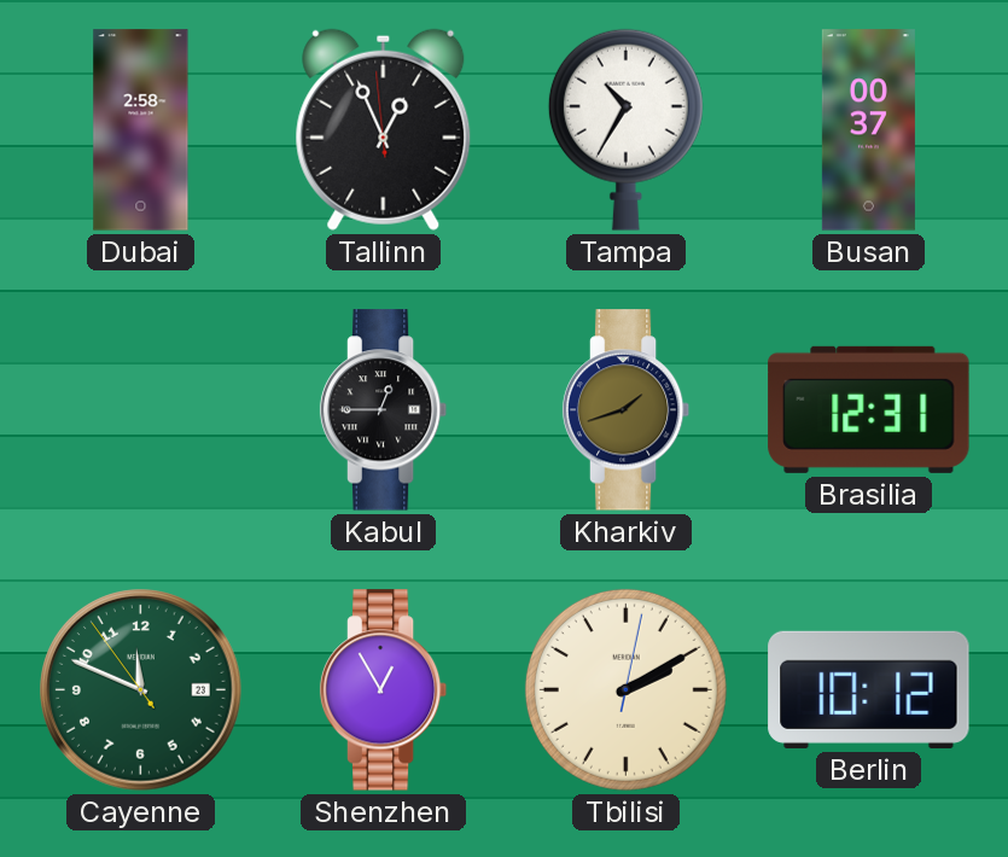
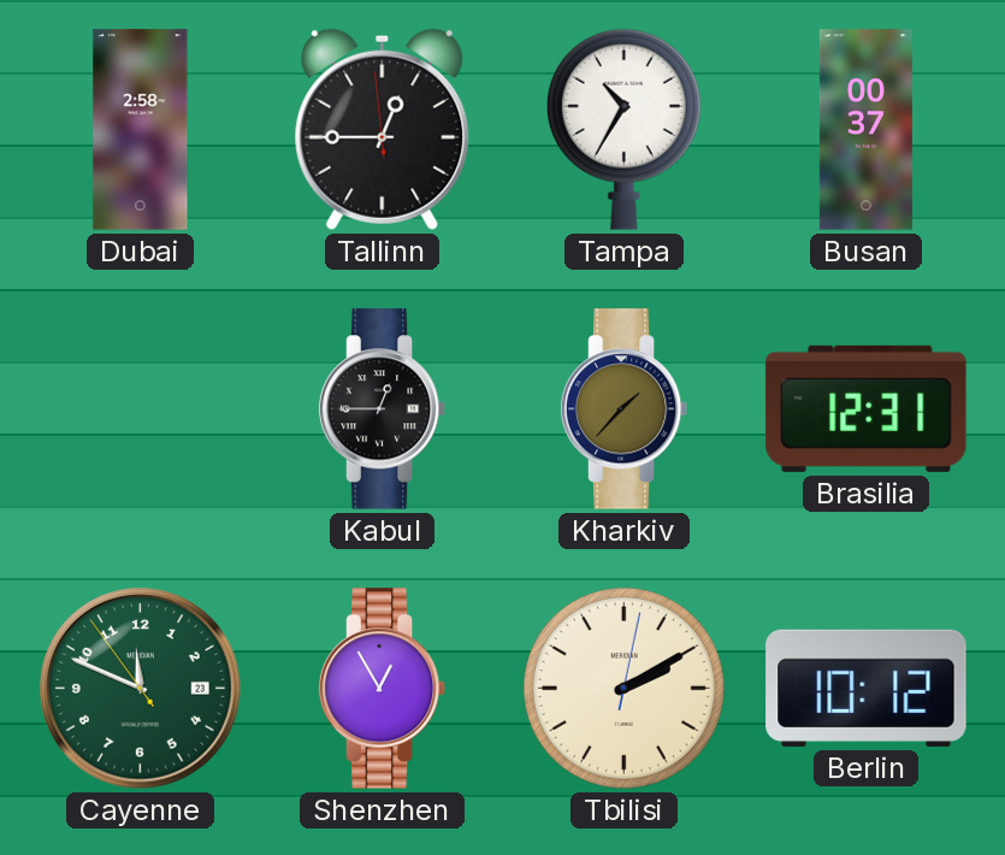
Tallinn: 12:55 -> 12:44 (383, 129)
Kharkiv: 1:42 -> 1:37 (625, 409)
